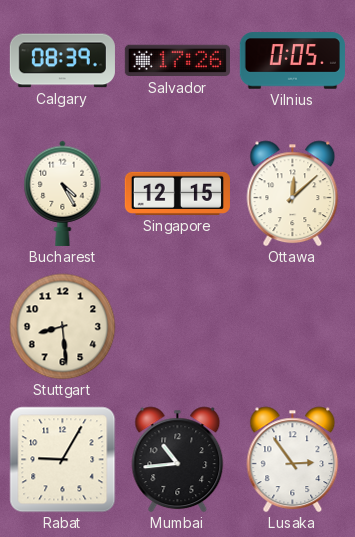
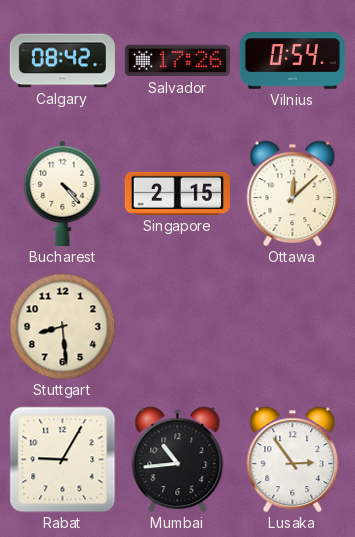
Calgary: 08:39 -> 08:42 (62, 61)
Vilnius: 0:05 -> 0:54 (292, 61)
Bucharest: 4:25 -> 4:23 (63, 193)
Singapore: 12:15 -> 2:15 (177, 193)
